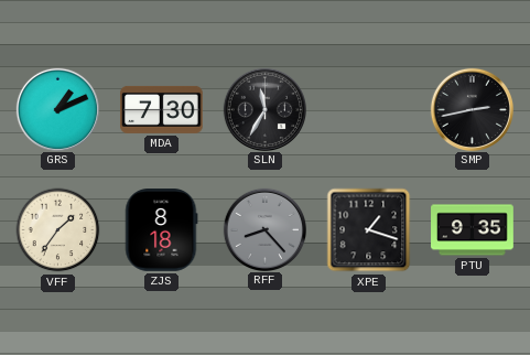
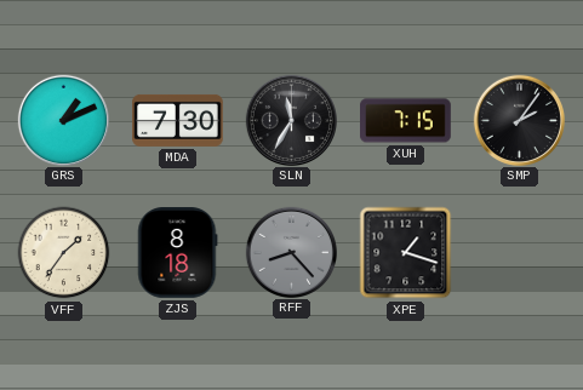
XUH: none -> 7:15 (406, 121)
SMP: 2:43 -> 2:06 (519, 120)
PTU: 9:35 -> none (473, 230)
